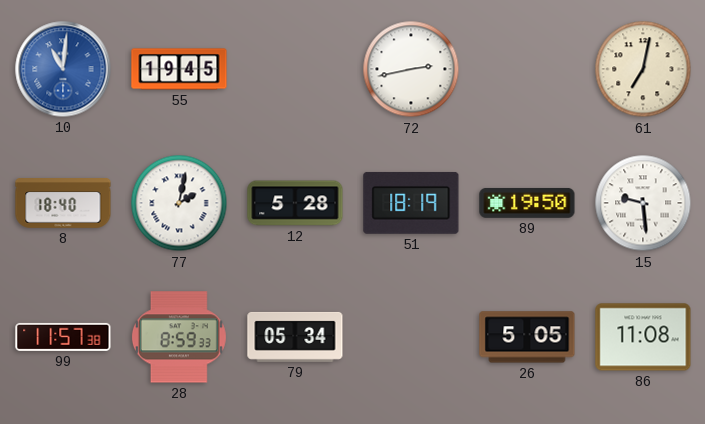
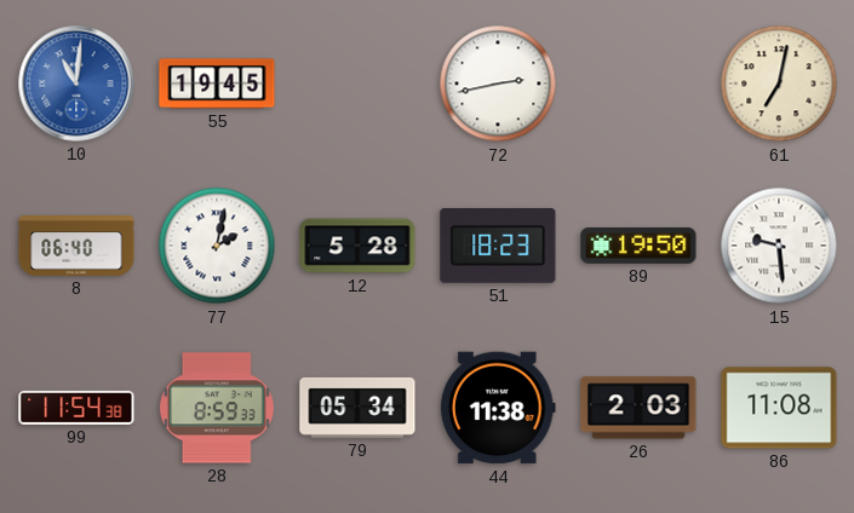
8: 18:40 -> 06:40 (76, 247)
51: 18:19 -> 18:23 (498, 246)
99: 11:57 -> 11:54 (76, 408)
44: none -> 11:38 (498, 408)
26: 5:05 -> 2:03 (638, 408)
